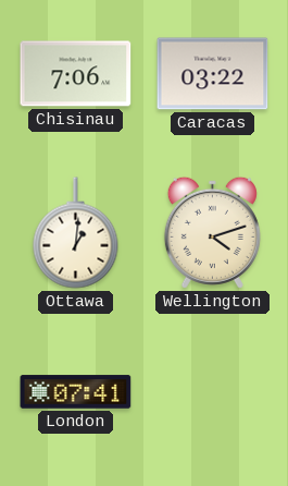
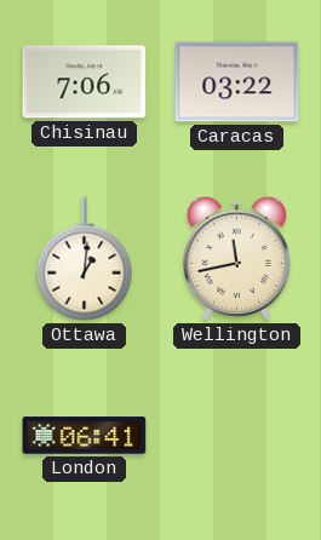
Wellington: 4:12 -> 11:43 (236, 258)
London: 07:41 -> 06:41 (85, 436)
